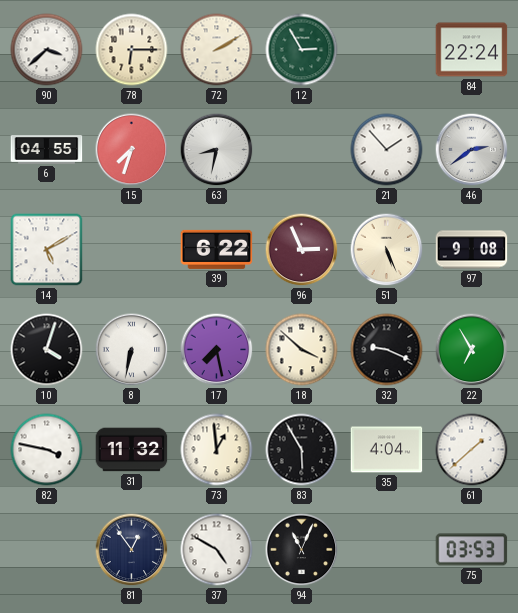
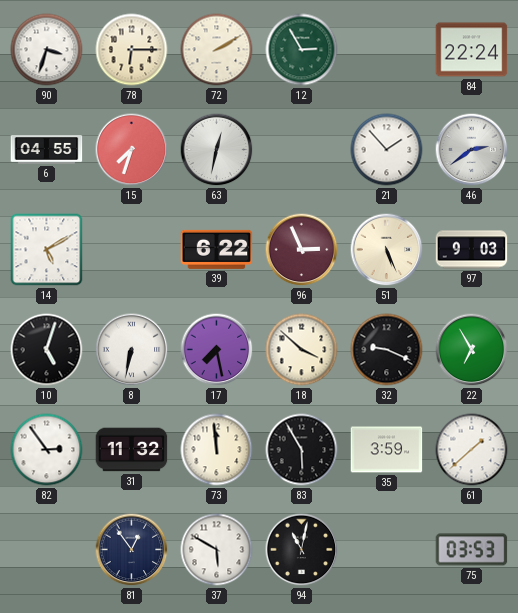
90: 3:38 -> 3:33 (47, 50)
63: 8:32 -> 12:32 (217, 150)
97: 9:08 -> 9:03 (472, 250)
10: 4:03 -> 5:03 (47, 350)
82: 3:47 -> 2:54 (47, 450)
73: 12:59 -> 11:59 (217, 450)
35: 4:04 -> 3:59 (387, 450)
37: 4:50 -> 5:50 (217, 550)
94: 11:04 -> 11:02 (302, 550)
